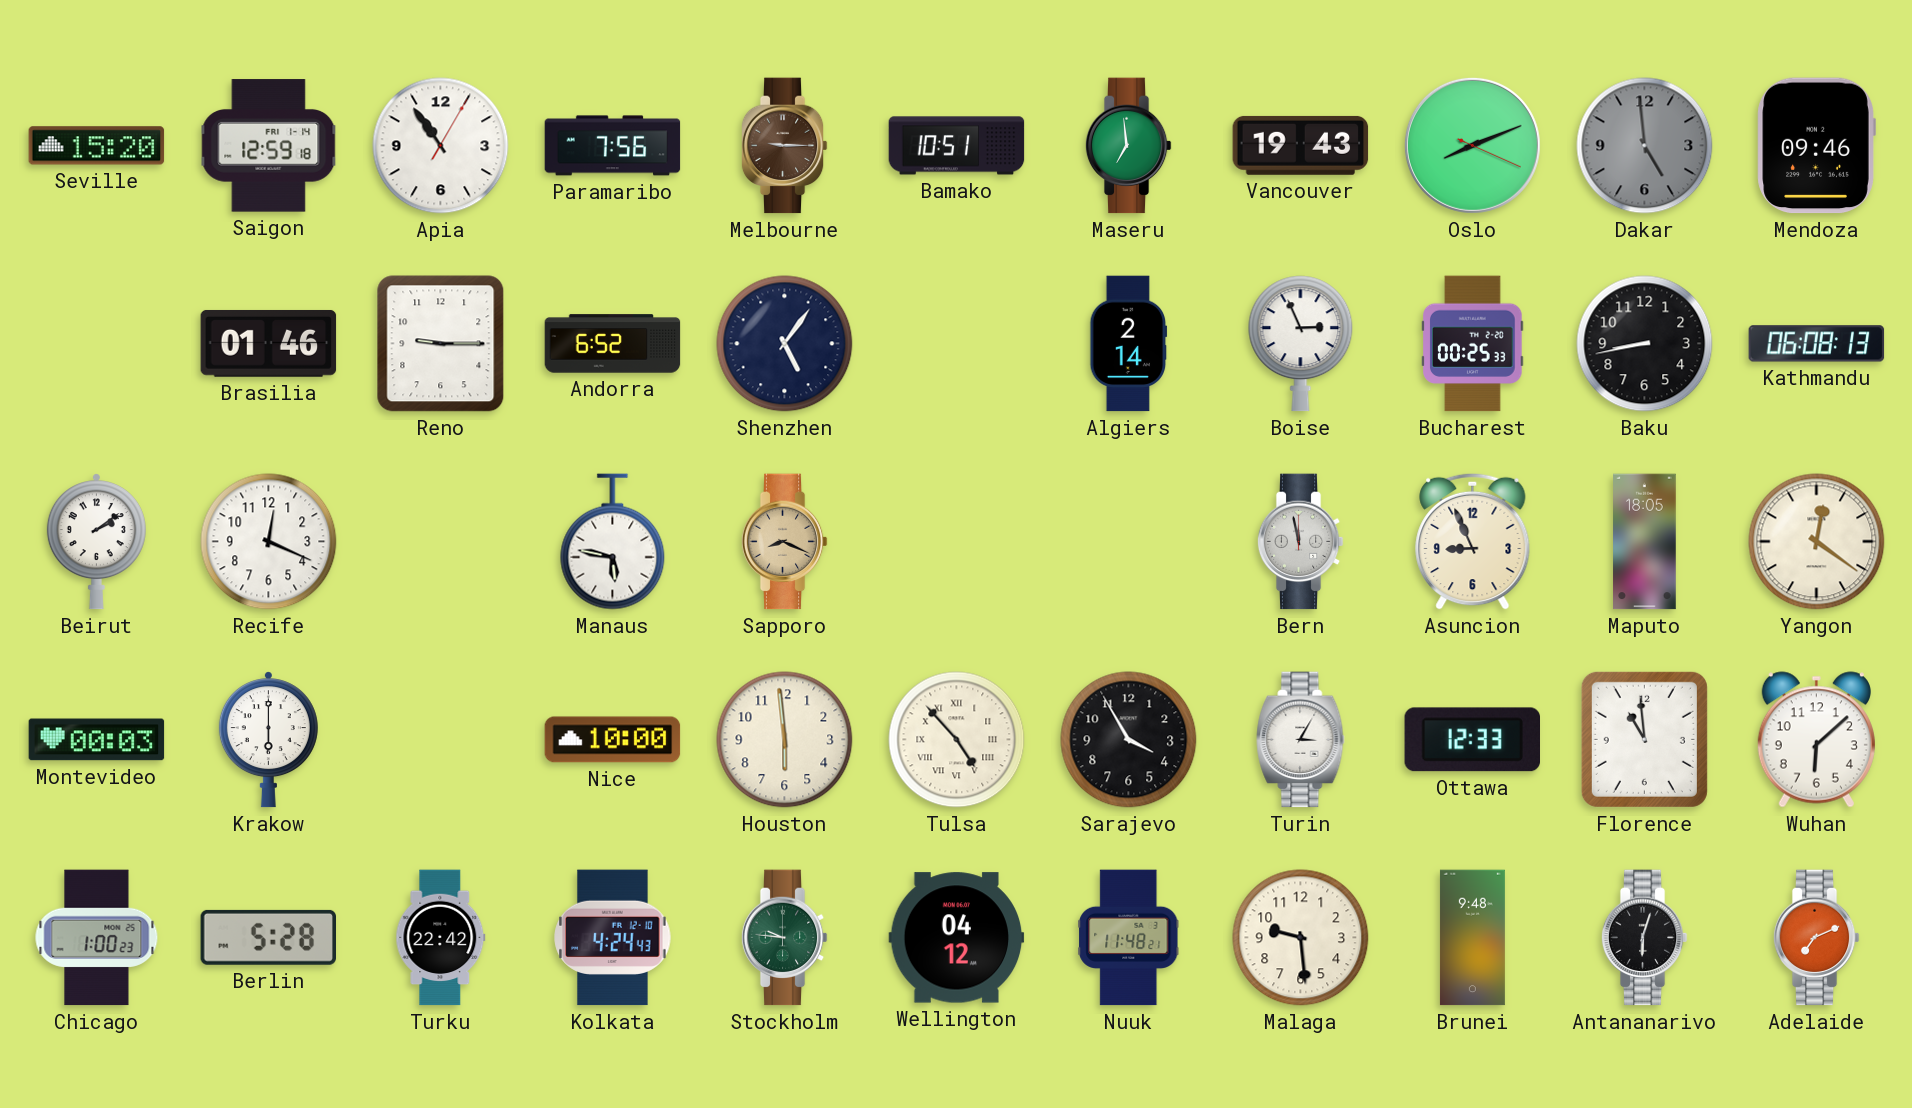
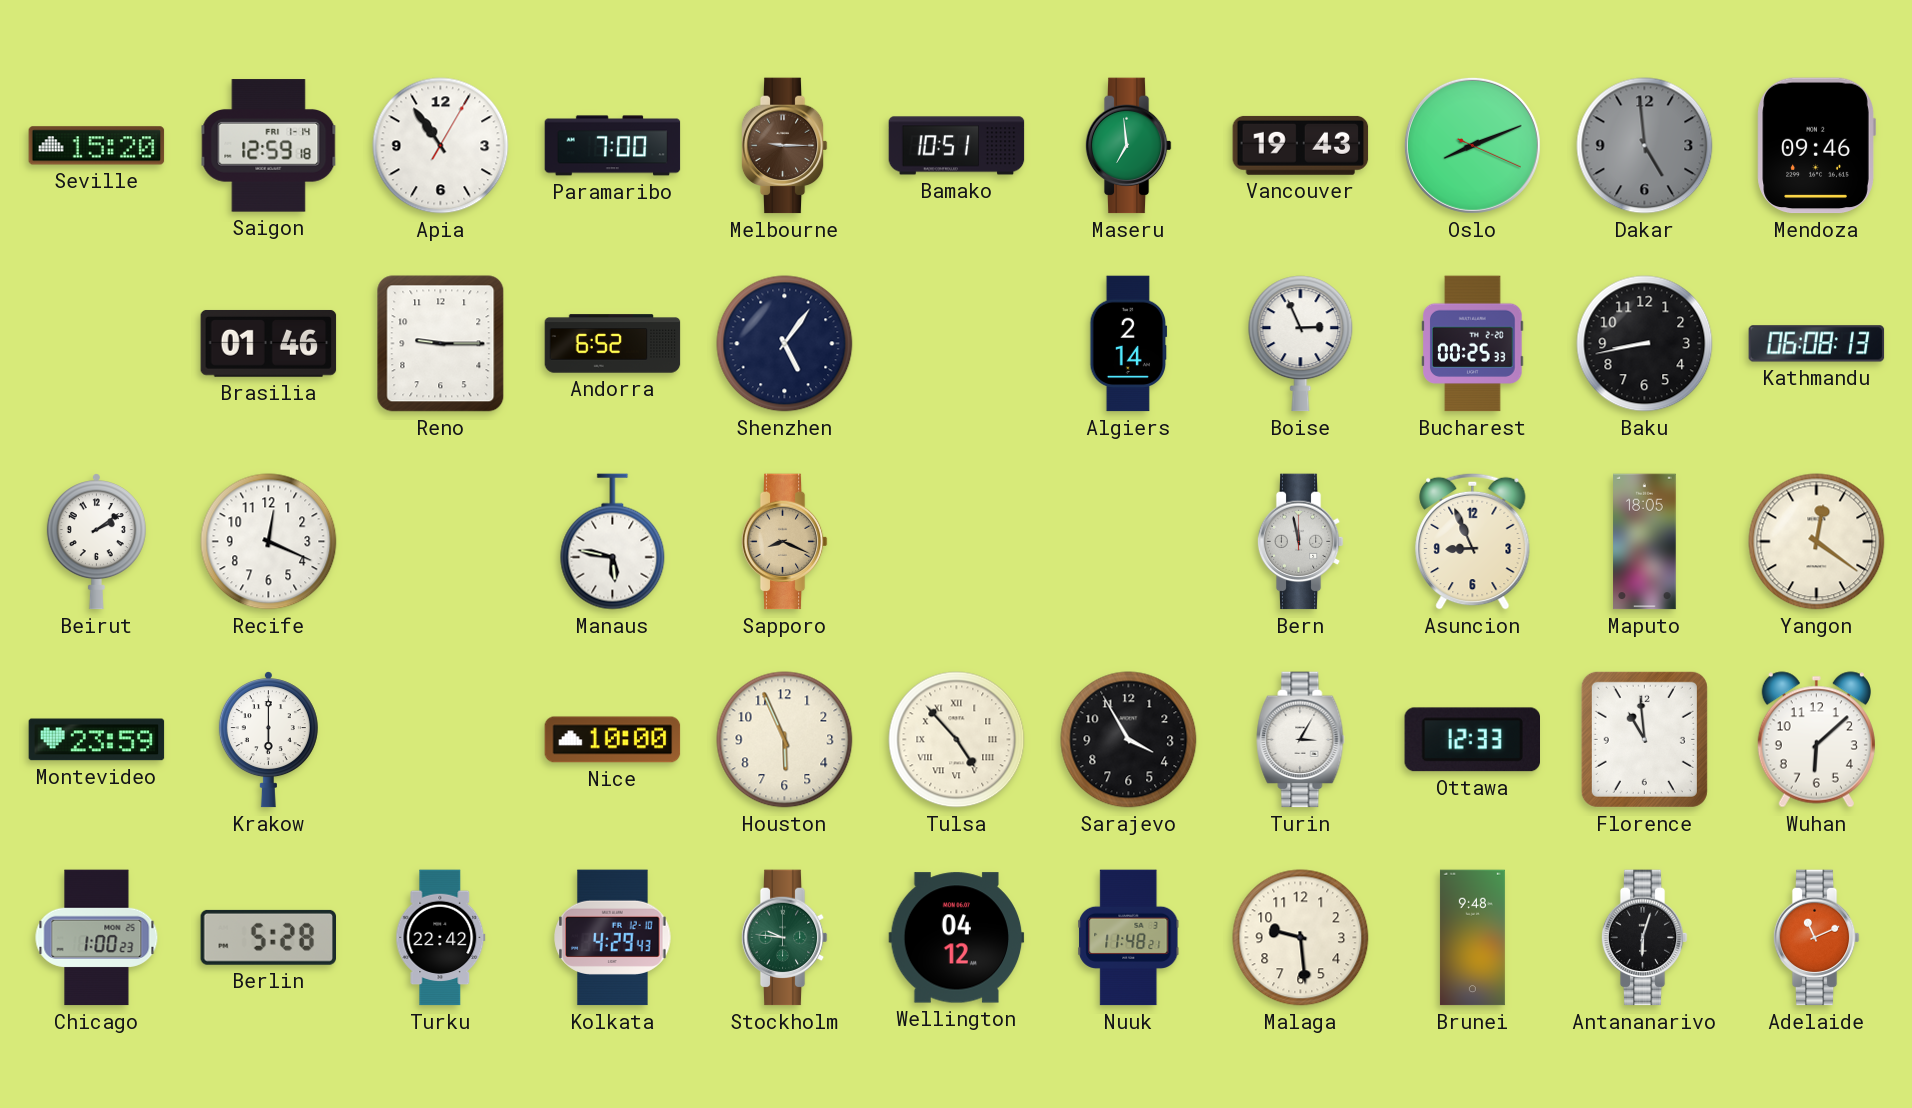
Paramaribo: 7:56 -> 7:00 (613, 146)
Montevideo: 00:03 -> 23:59 (97, 740)
Houston: 5:59 -> 5:56 (785, 740)
Kolkata: 4:24 -> 4:29 (613, 938)
Adelaide: 7:11 -> 11:11 (1816, 938)
